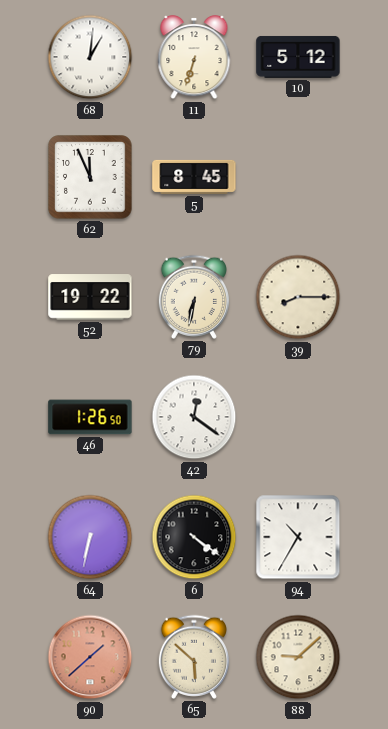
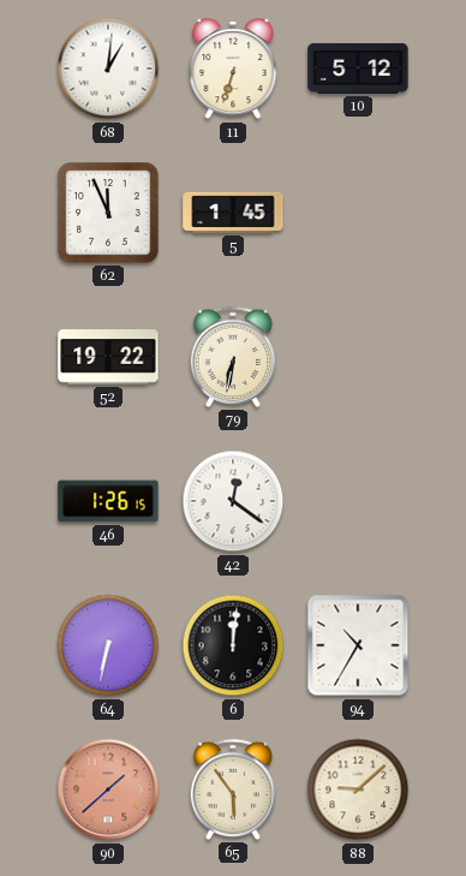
5: 8:45 -> 1:45 (233, 213)
39: 8:15 -> none (298, 297)
46: 1:26:50 -> 1:26:15 (108, 501)
6: 4:21 -> 12:01 (233, 645)
65: 5:52 -> 5:54 (232, 789)
